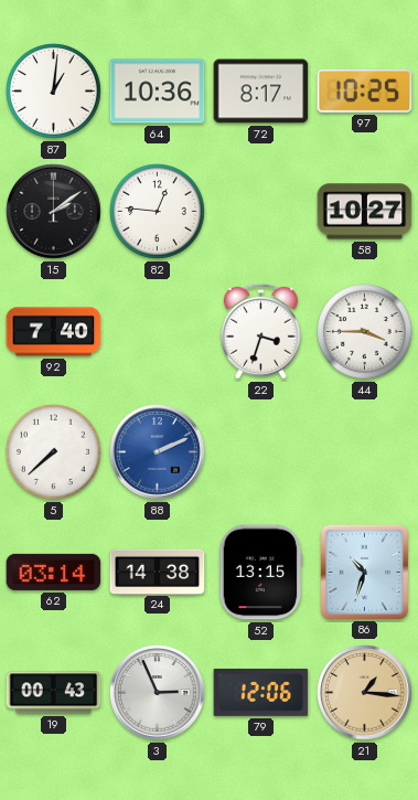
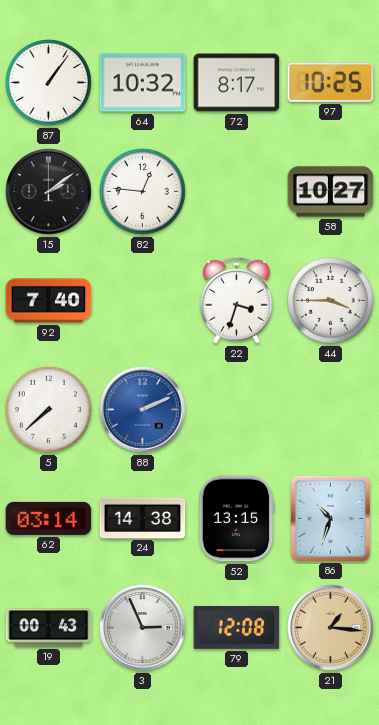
87: 1:01 -> 1:06 (49, 83)
64: 10:36 -> 10:32 (143, 83)
79: 12:06 -> 12:08 (237, 627)
